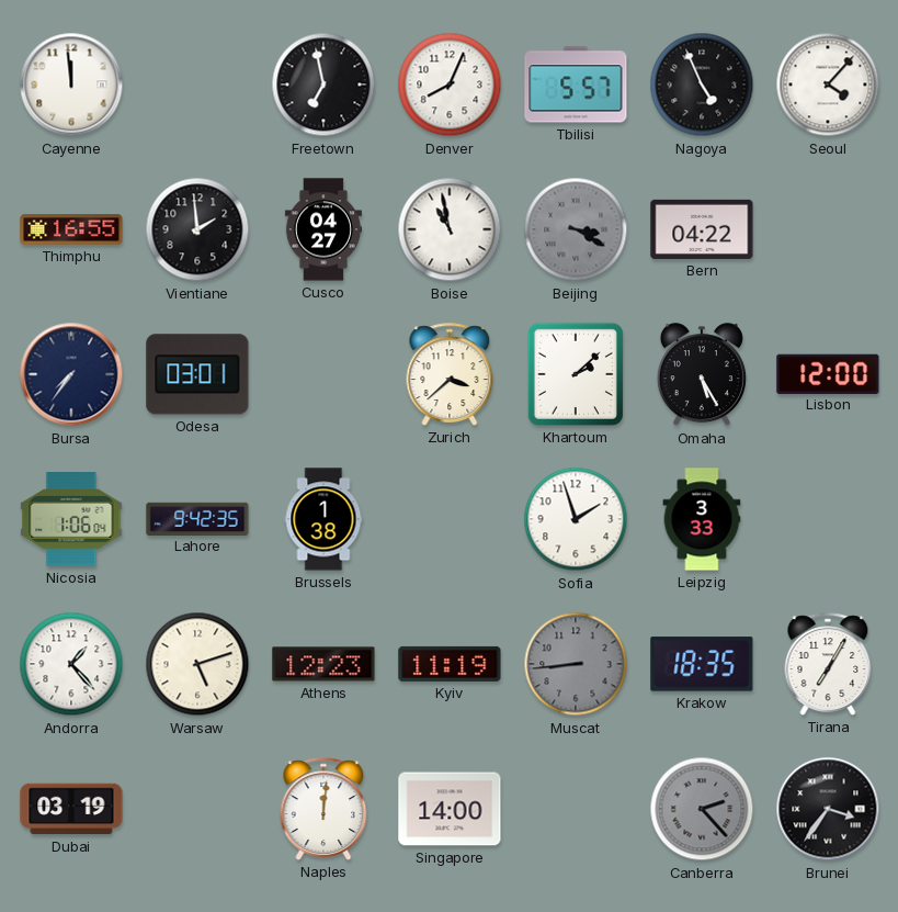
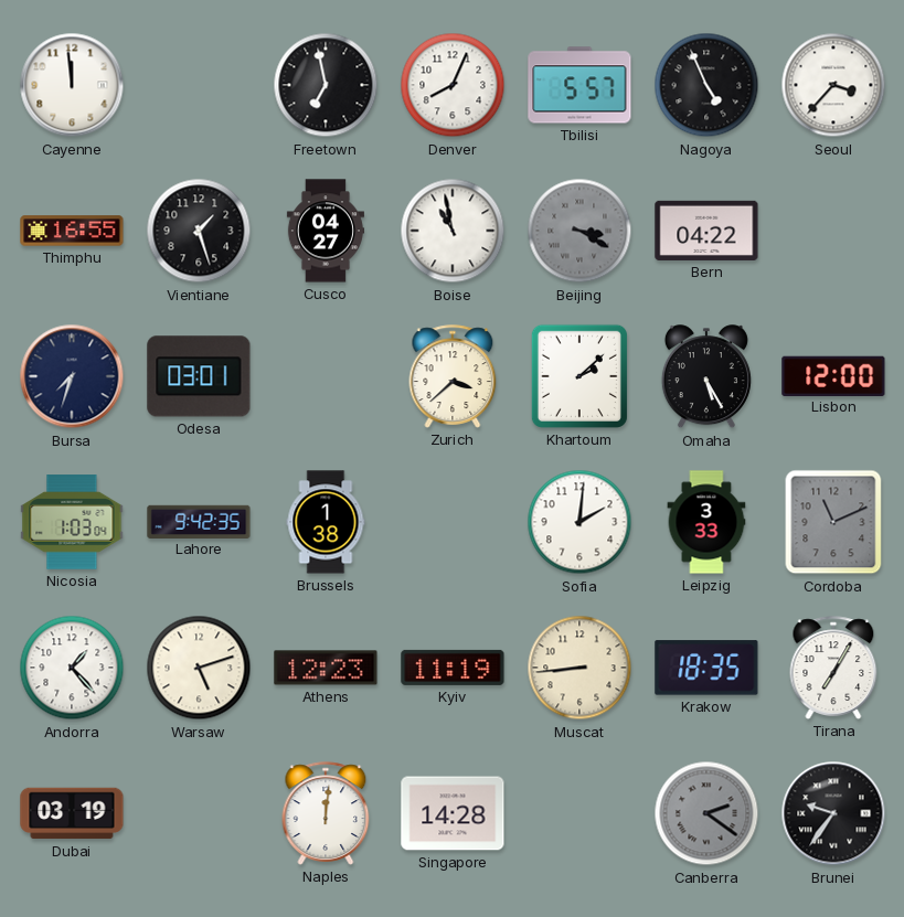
Seoul: 4:07 -> 3:37 (833, 85)
Vientiane: 1:59 -> 1:27 (199, 231)
Bursa: 7:36 -> 7:33 (72, 376)
Nicosia: 1:06 -> 1:03 (72, 522)
Sofia: 1:57 -> 2:01 (579, 522)
Cordoba: none -> 11:11 (833, 522)
Muscat dial: grey -> cream (579, 668)
Singapore: 14:00 -> 14:28 (453, 813)
Canberra: 2:23 -> 2:21 (706, 813)
Brunei: 3:36 -> 9:36 (833, 813)
